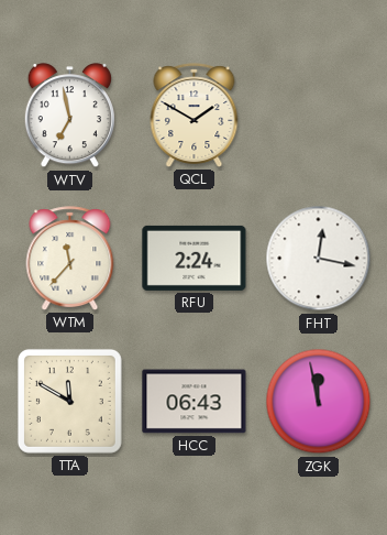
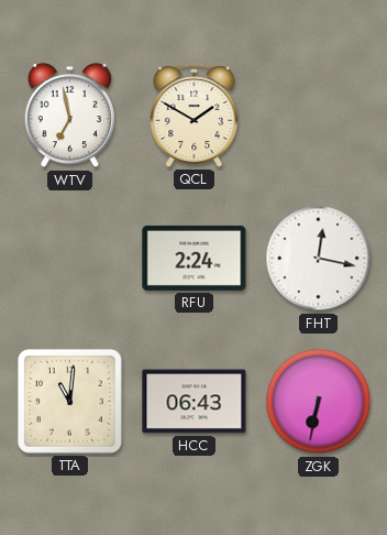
WTM: 11:37 -> none (70, 259)
TTA: 11:50 -> 11:01 (69, 401)
ZGK: 11:58 -> 6:32 (319, 402)
